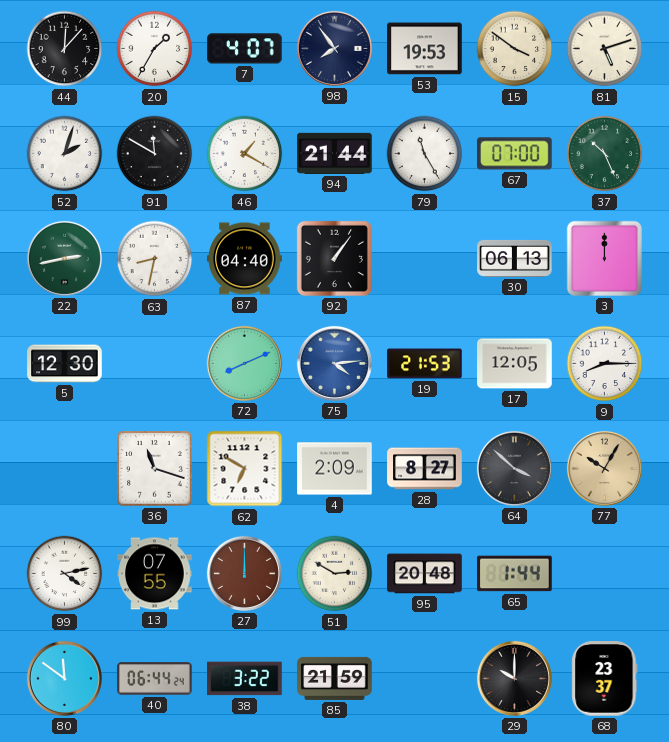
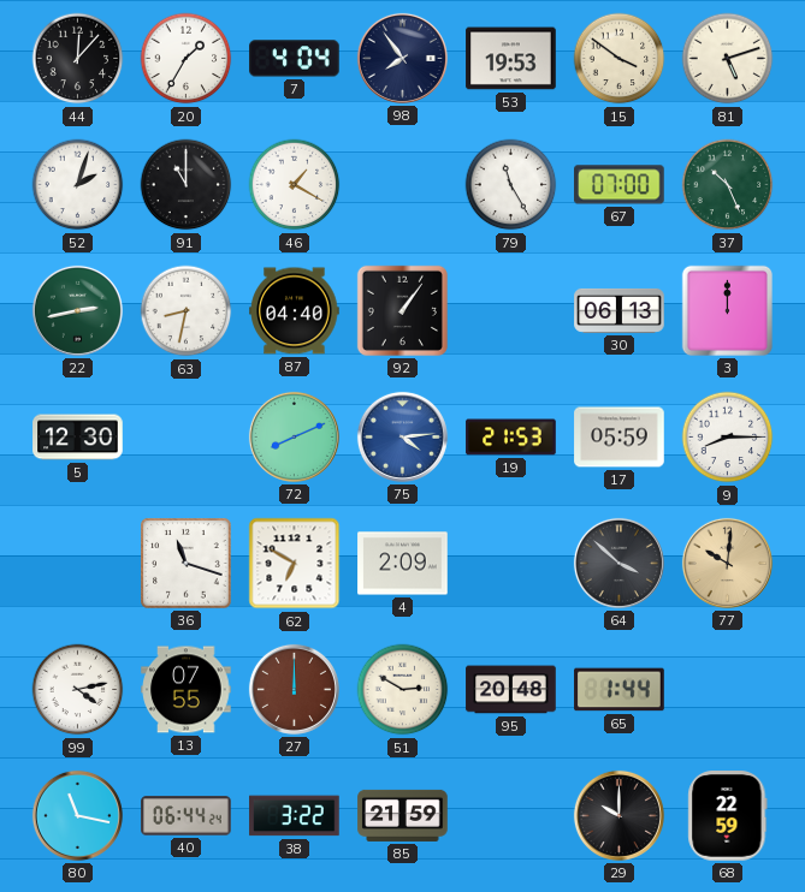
7: 4:07 -> 4:04 (295, 59)
91: 11:50 -> 11:00 (187, 185)
94: 21:44 -> none (335, 153)
17: 12:05 -> 05:59 (620, 438)
28: 8:27 -> none (425, 469)
77: 10:05 -> 10:01 (727, 563)
80: 11:51 -> 11:17 (77, 815)
68: 23:37 -> 22:59 (728, 816)
